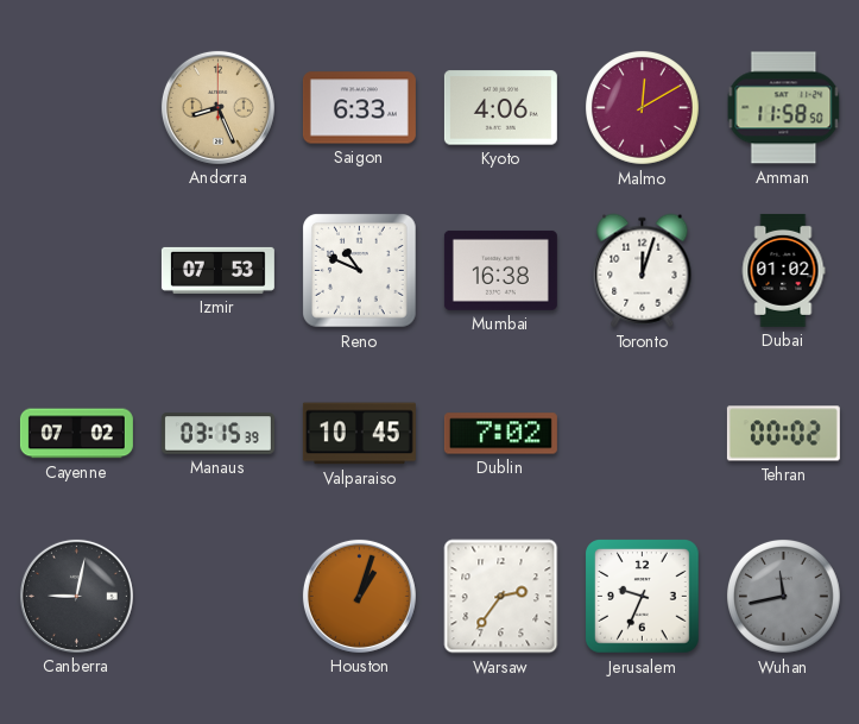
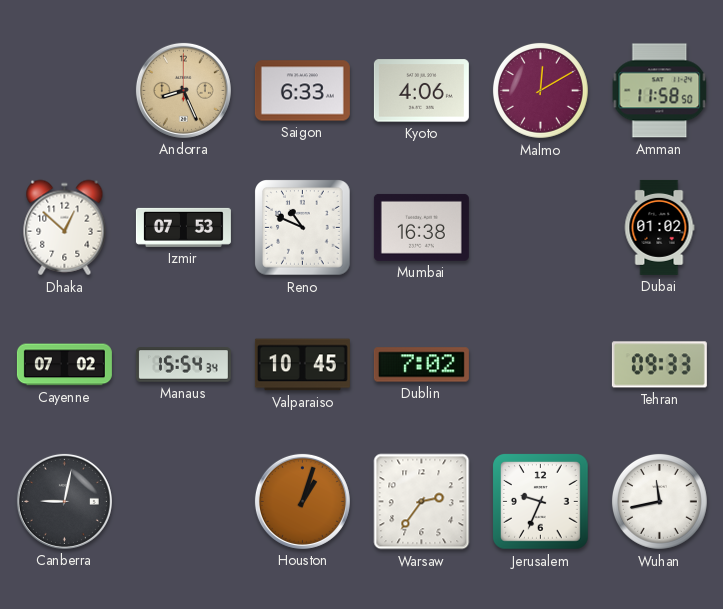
Dhaka: none -> 12:52 (65, 228)
Toronto: 12:03 -> none (643, 271)
Manaus: 03:15 -> 15:54 (183, 365)
Tehran: 00:02 -> 09:33 (659, 365)
Wuhan dial: grey -> white (659, 501)
